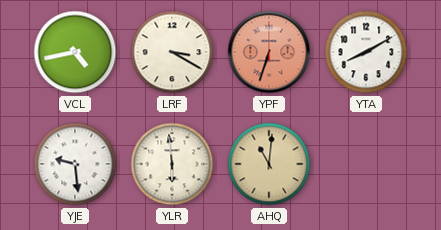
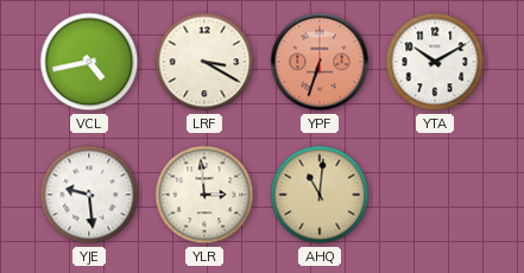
YTA: 8:10 -> 10:10 (435, 62)
YLR: 5:59 -> 2:59 (204, 195)
